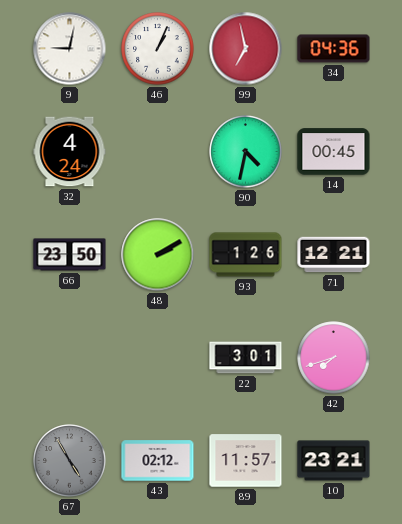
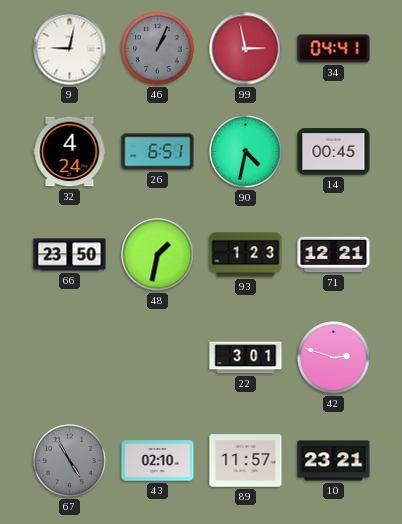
46 dial: white -> grey (158, 49)
99: 6:58 -> 2:58 (246, 49)
34: 04:36 -> 04:41 (334, 49)
26: none -> 6:51 (158, 152)
48: 2:10 -> 1:32 (158, 255)
93: 1:26 -> 1:23 (246, 255)
42: 7:42 -> 2:48 (334, 358)
43: 02:12 -> 02:10 (158, 461)
